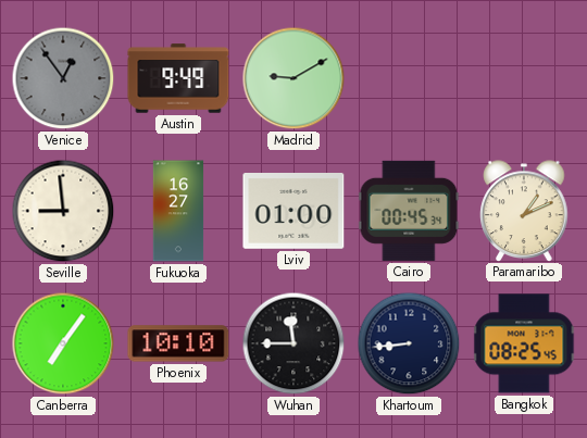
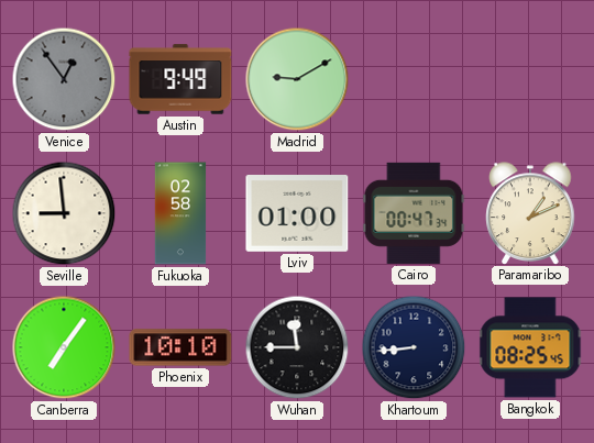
Fukuoka: 16:27 -> 02:58 (180, 213)
Cairo: 00:45 -> 00:47 (414, 213)
